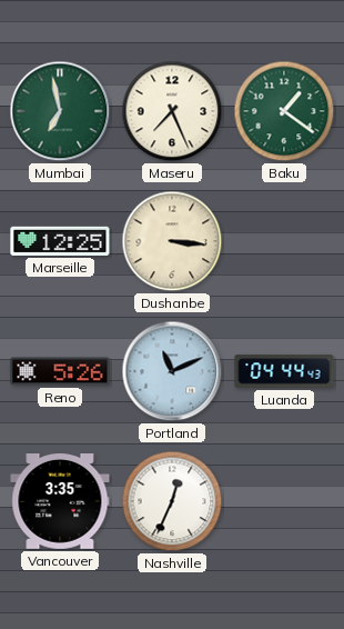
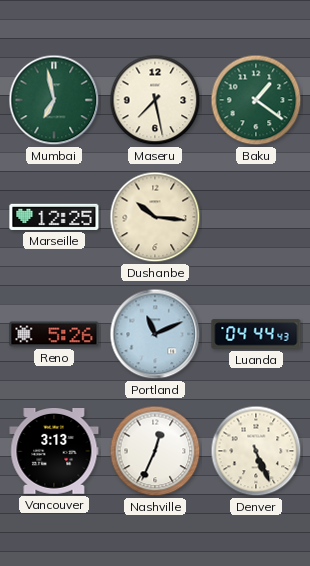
Maseru: 7:26 -> 7:28 (155, 100)
Dushanbe: 3:16 -> 10:16 (155, 217)
Vancouver: 3:35 -> 3:13 (54, 452)
Denver: none -> 5:26 (256, 451)
